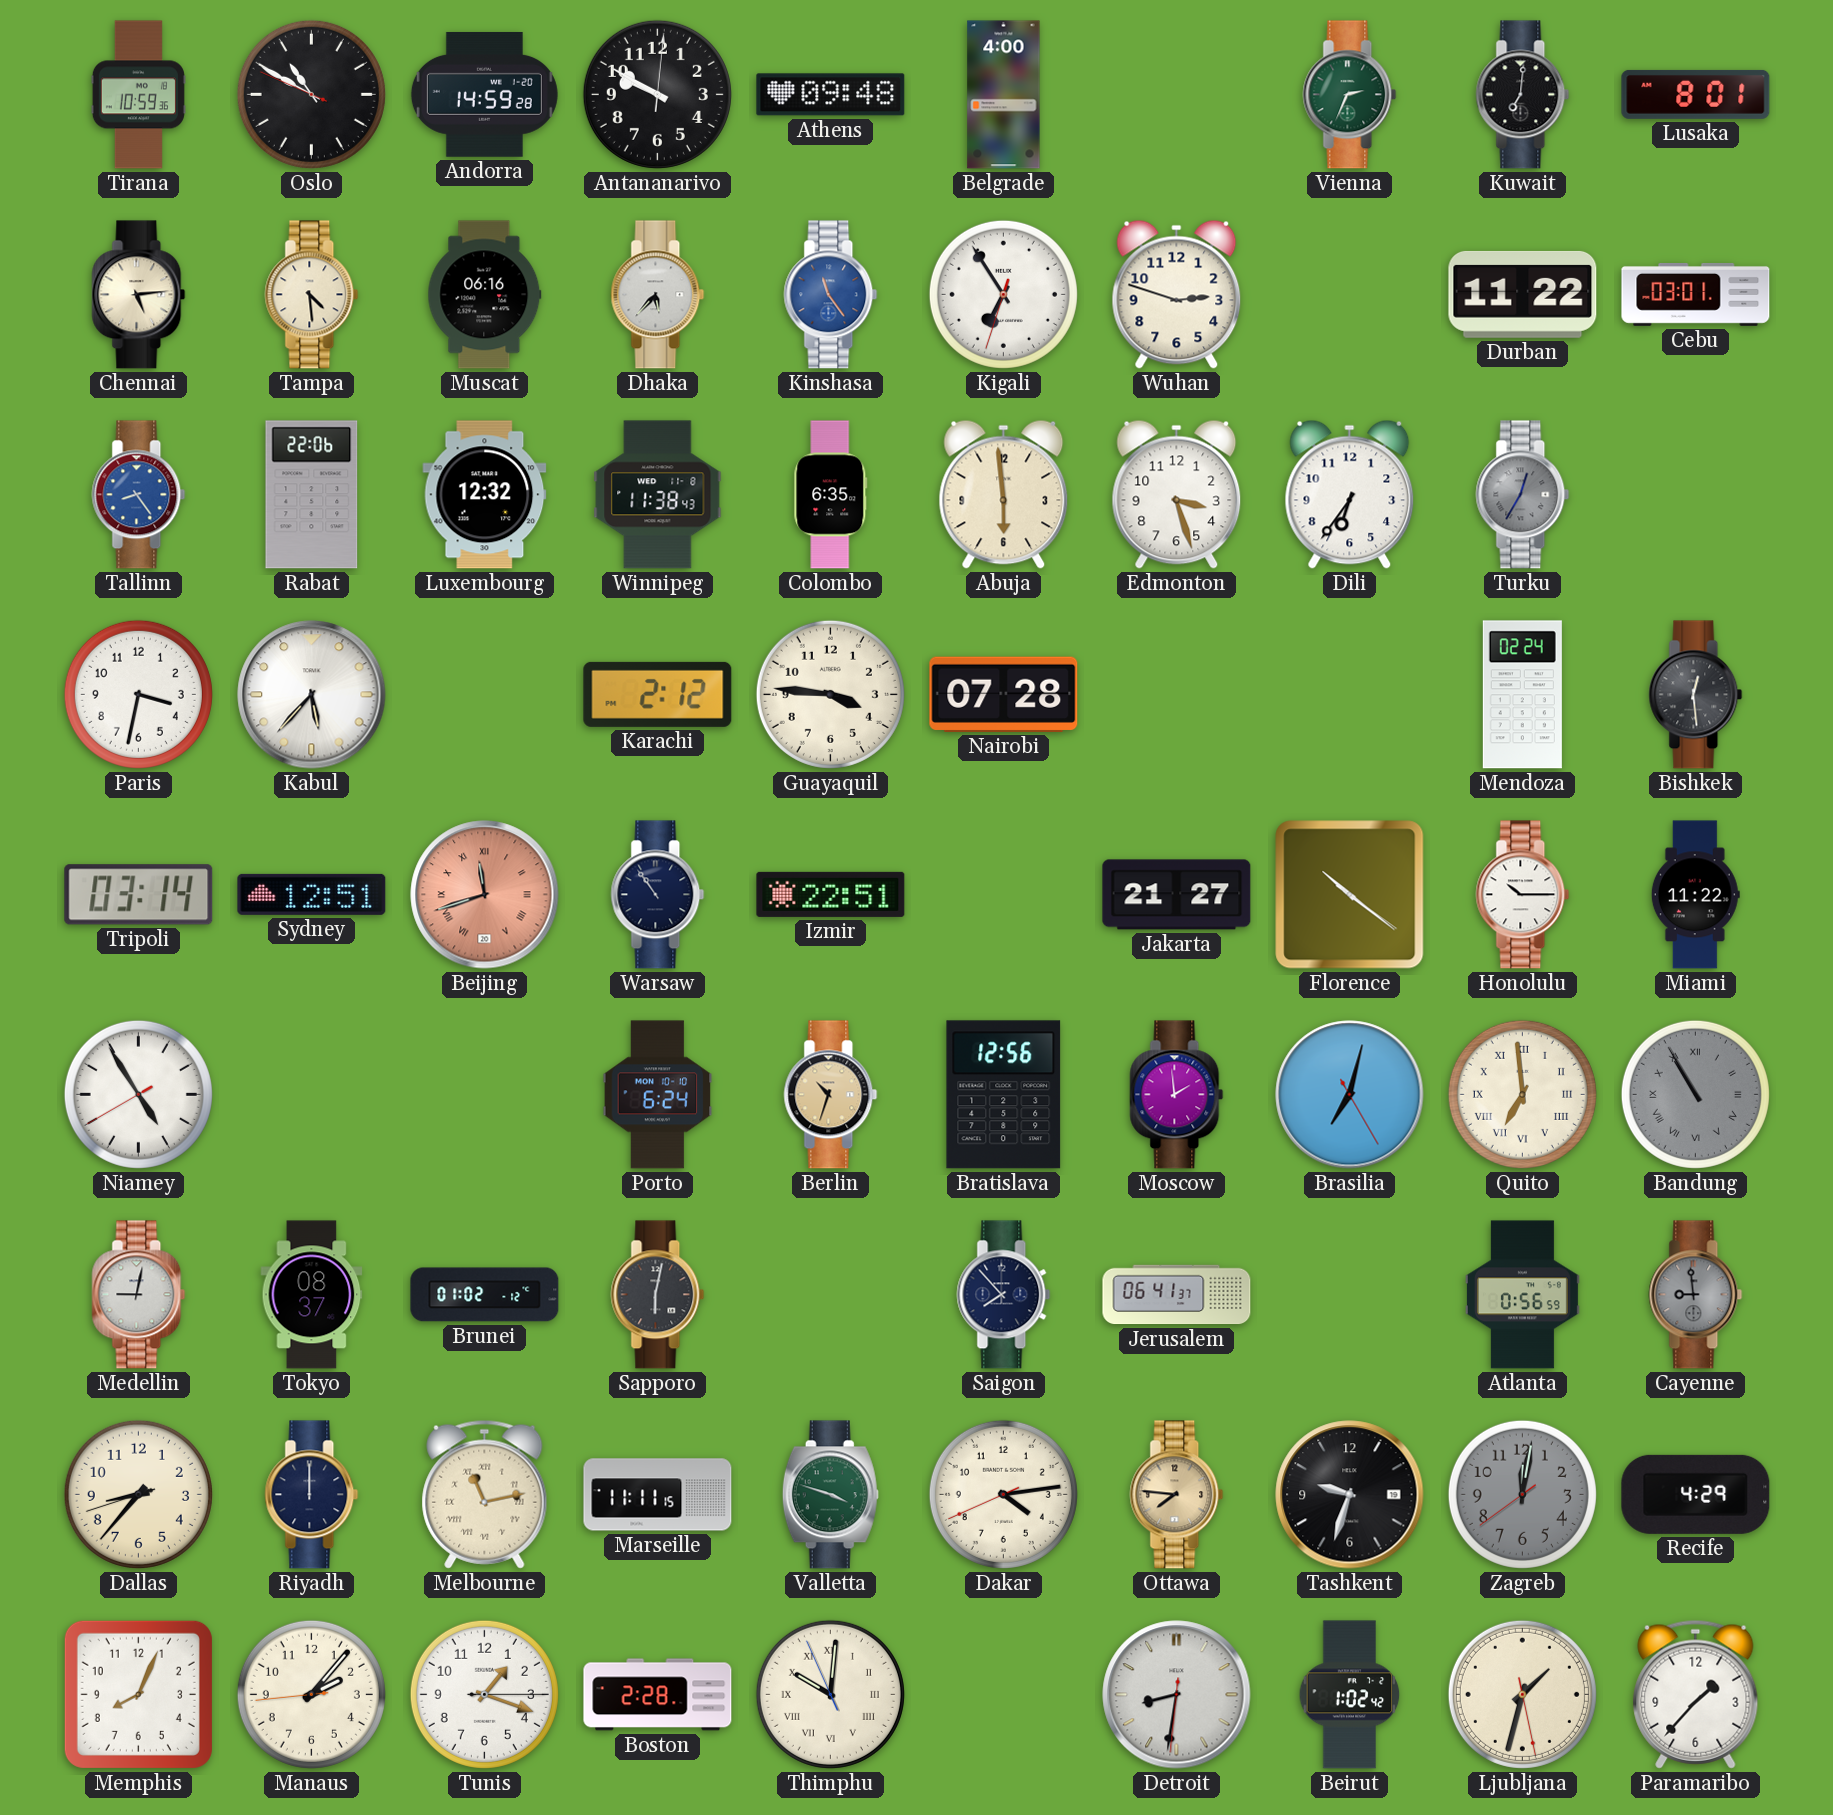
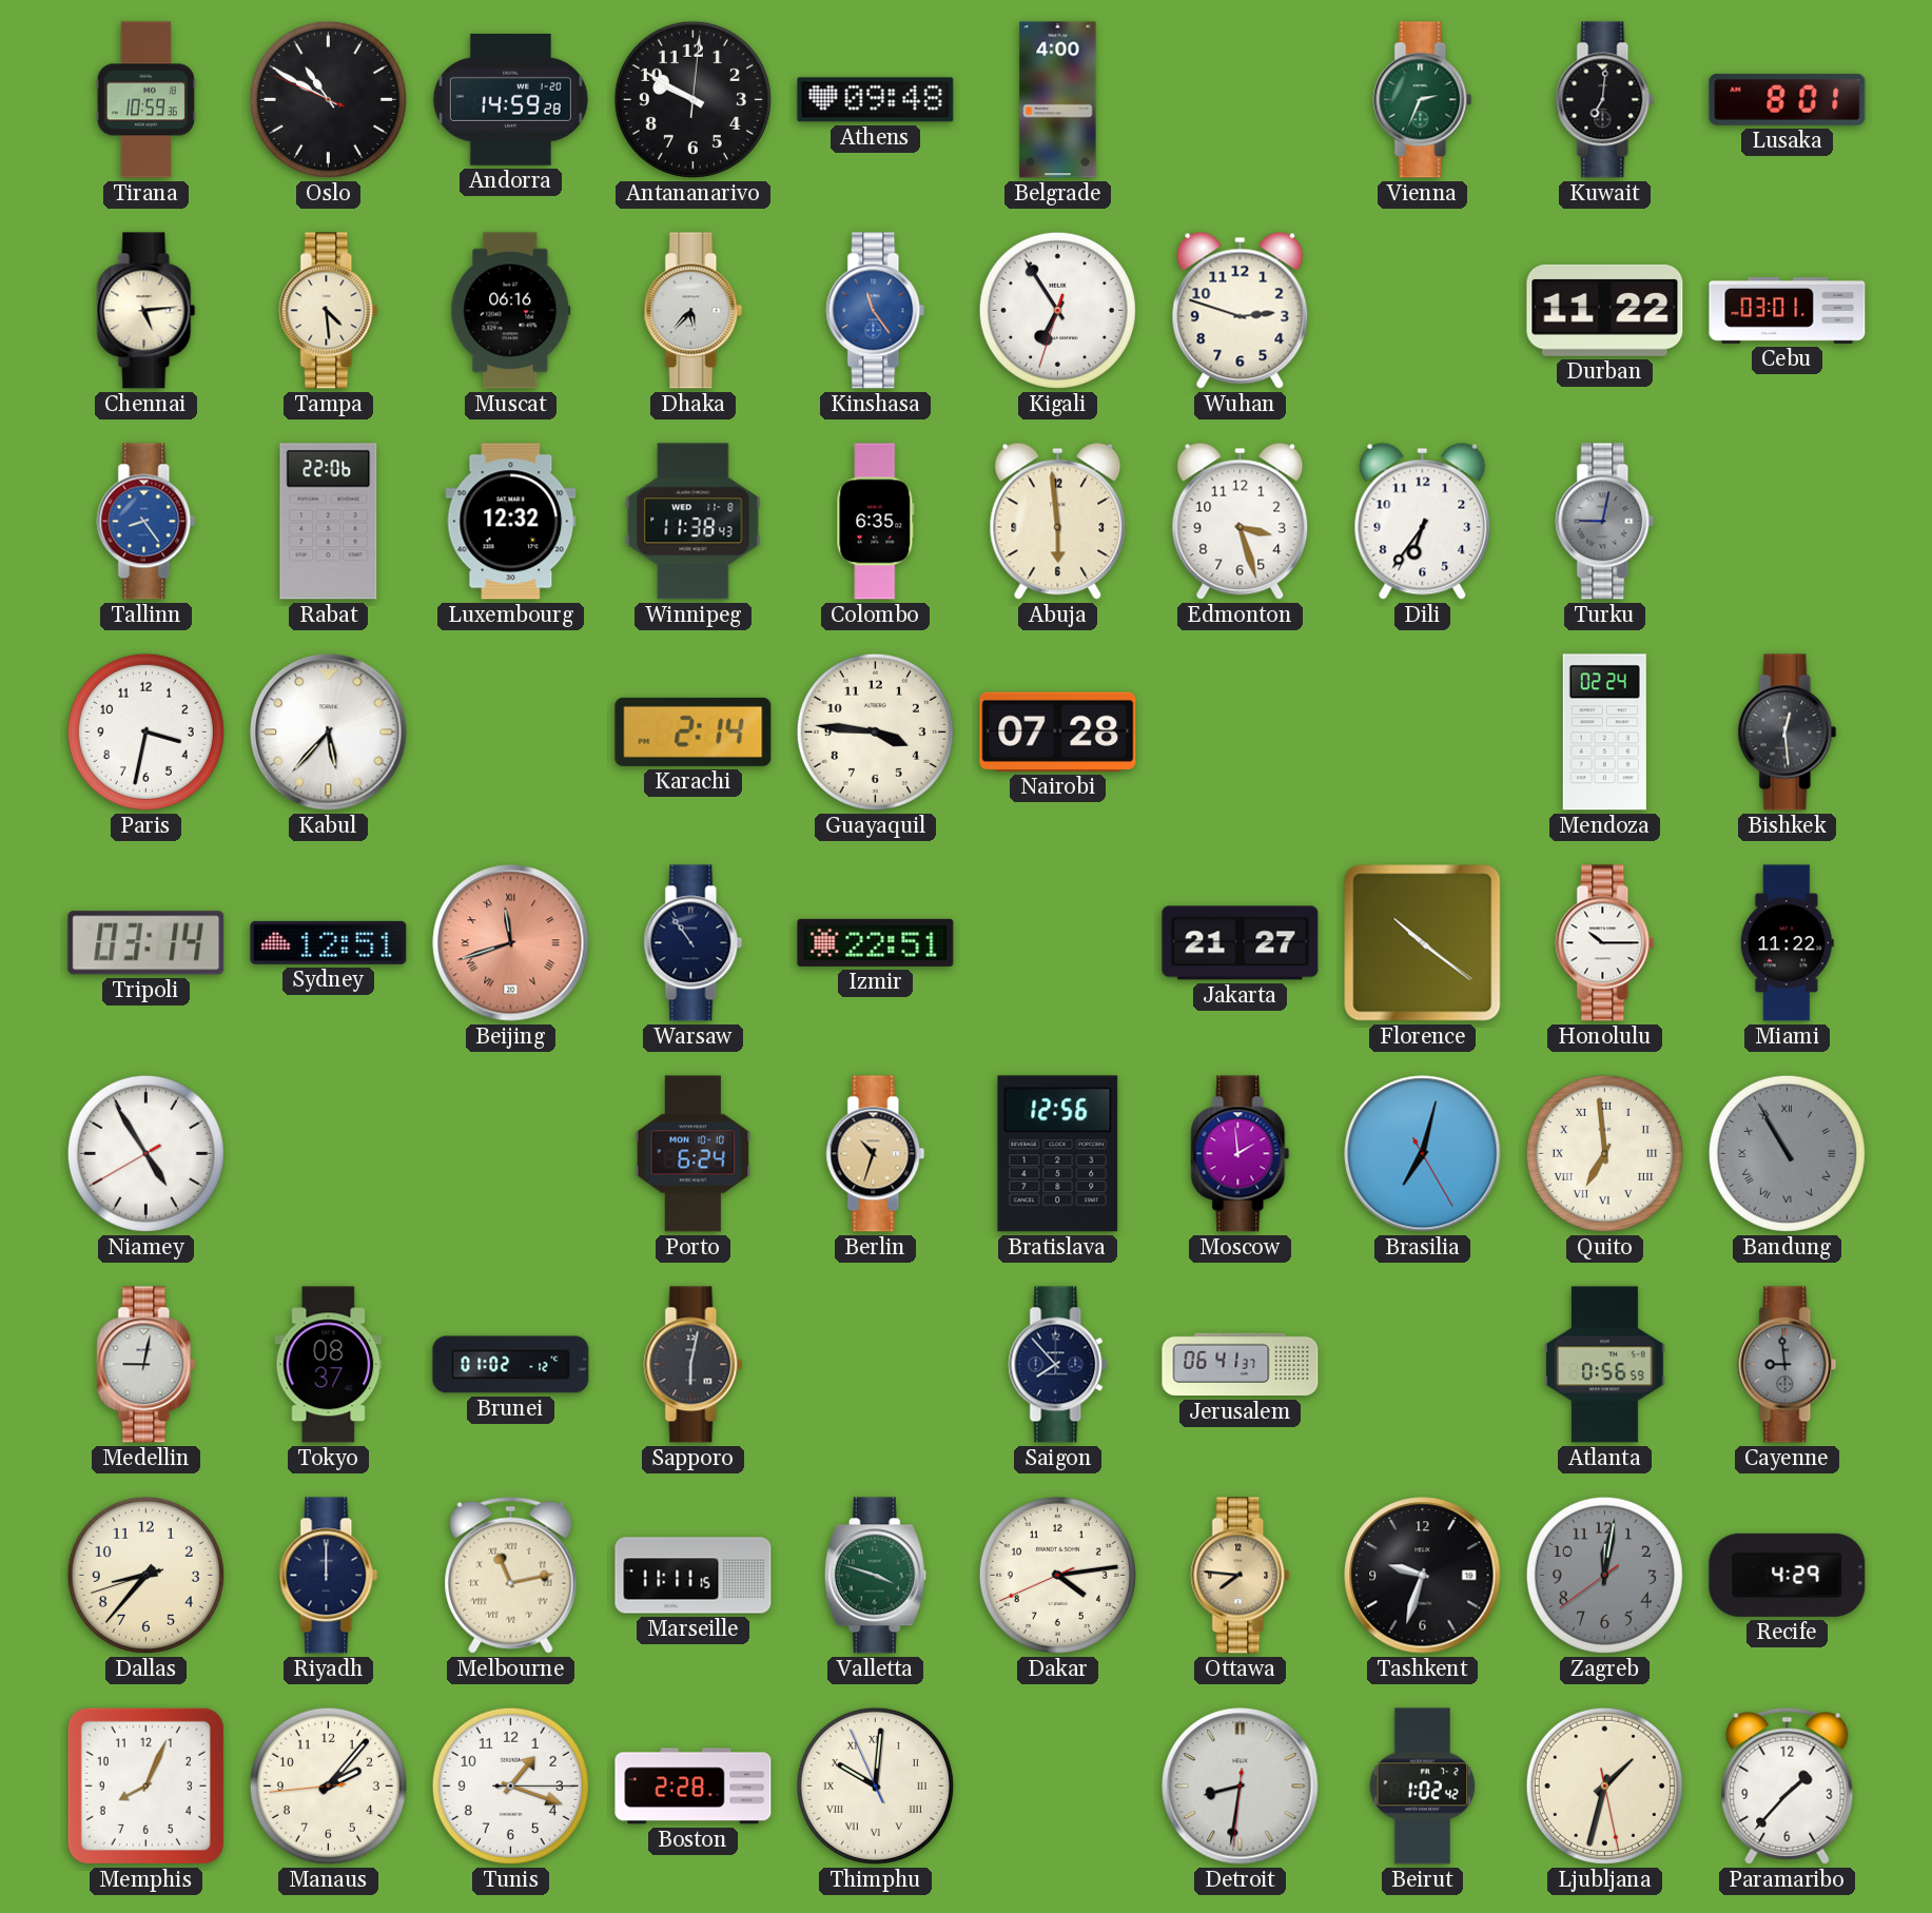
Turku: 12:35 -> 9:02 (1605, 522)
Karachi: 2:12 -> 2:14 (694, 731)
